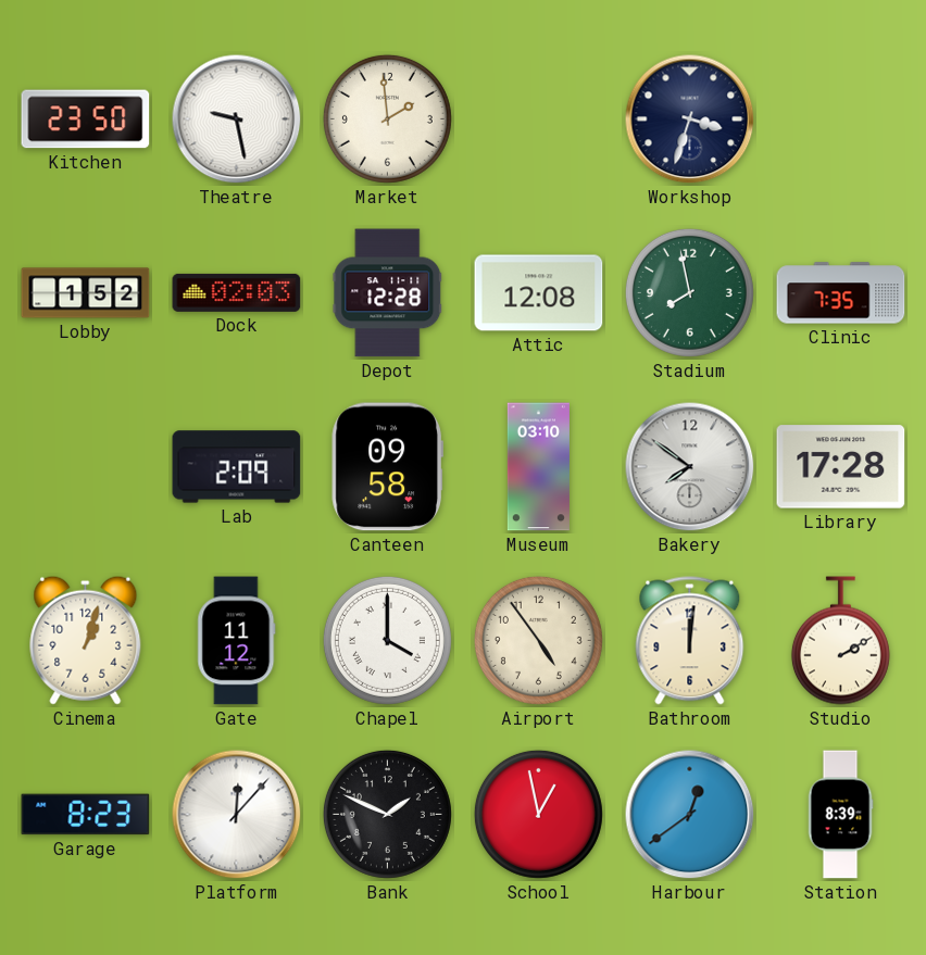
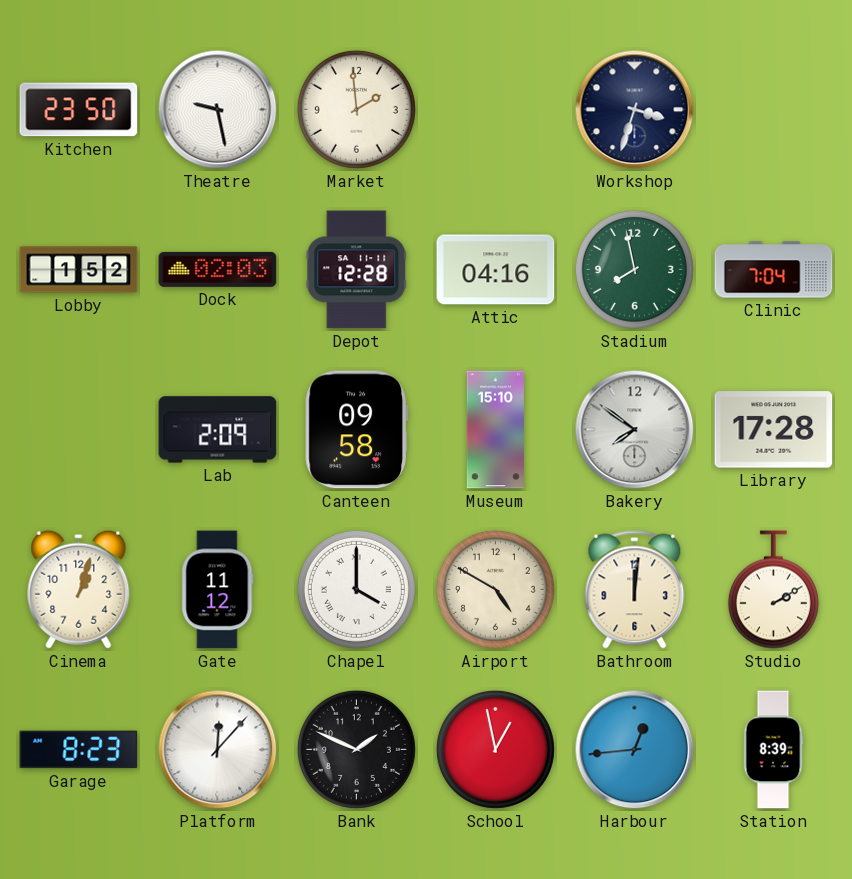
Attic: 12:08 -> 04:16 (496, 270)
Clinic: 7:35 -> 7:04 (774, 270)
Museum: 03:10 -> 15:10 (495, 430)
Airport: 4:54 -> 4:50 (495, 589)
Harbour: 12:39 -> 12:44 (635, 750)
